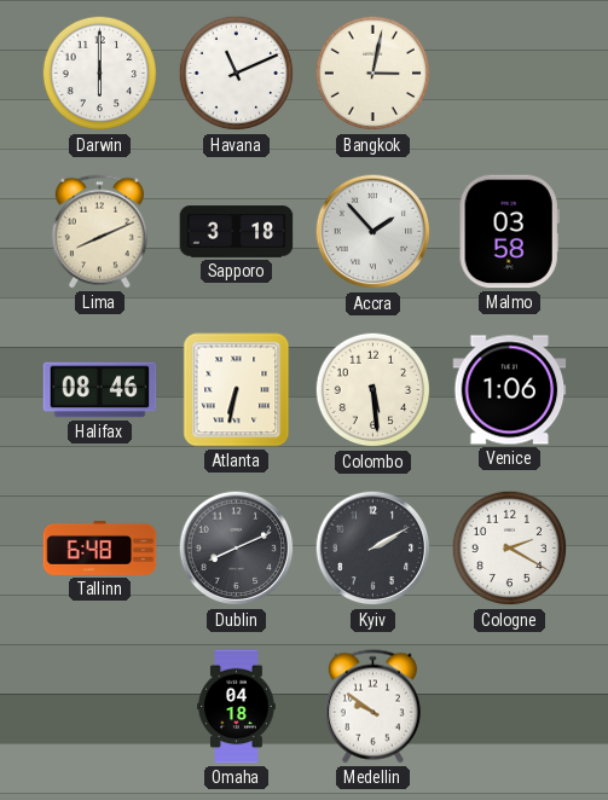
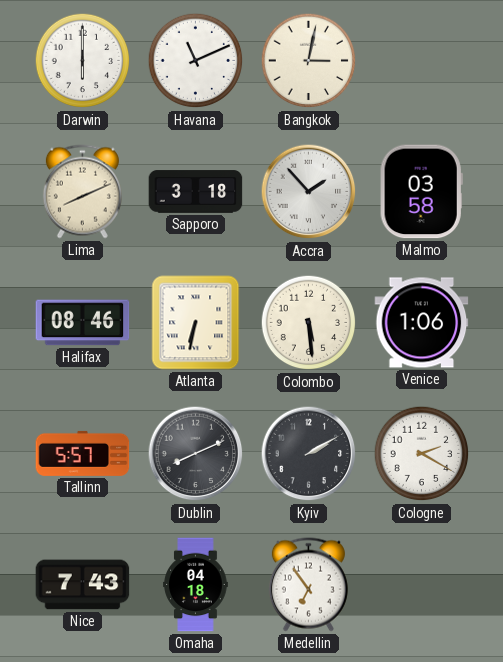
Tallinn: 6:48 -> 5:57 (83, 453)
Nice: none -> 7:43 (83, 585)
Medellin: 9:51 -> 6:54 (308, 585)
